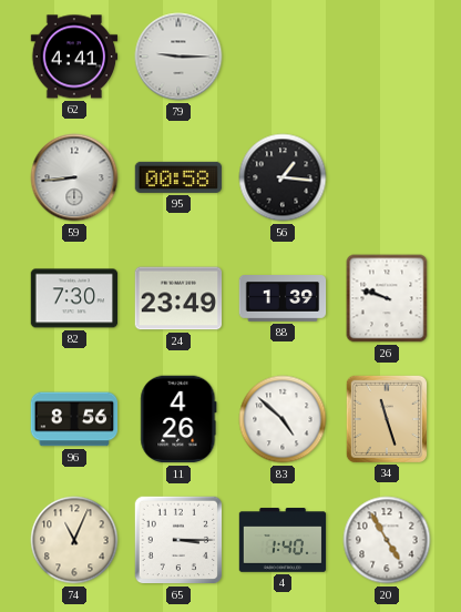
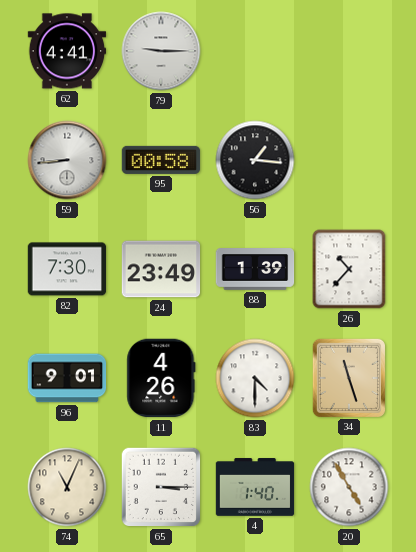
26: 9:48 -> 10:37 (349, 269)
96: 8:56 -> 9:01 (67, 378)
83: 4:52 -> 4:30 (255, 378)
